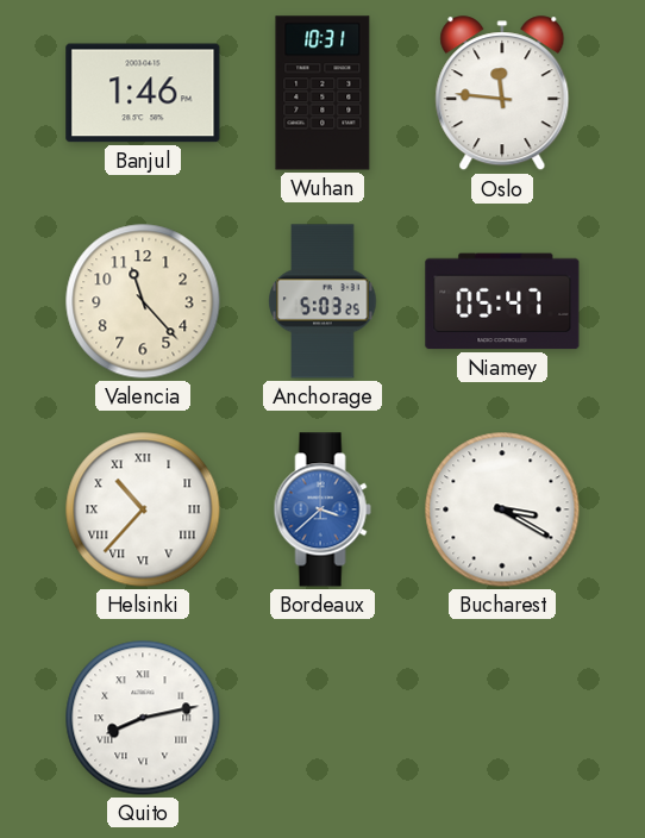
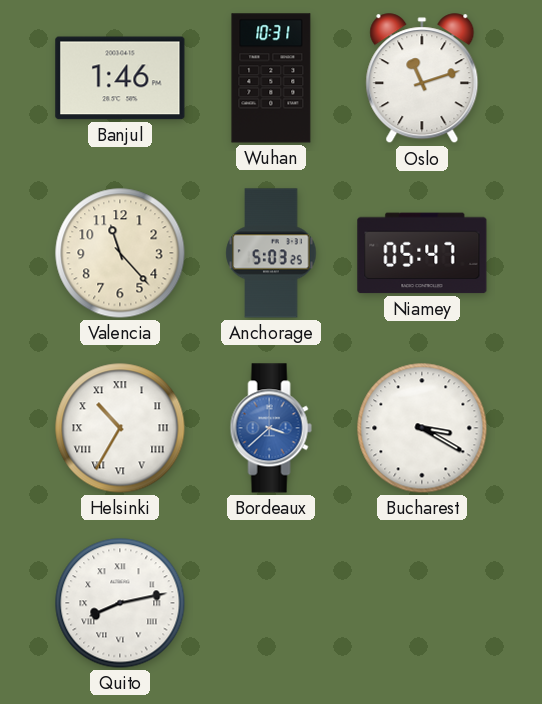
Oslo: 11:46 -> 11:12 (422, 79)
Helsinki: 10:37 -> 10:35 (120, 428)
